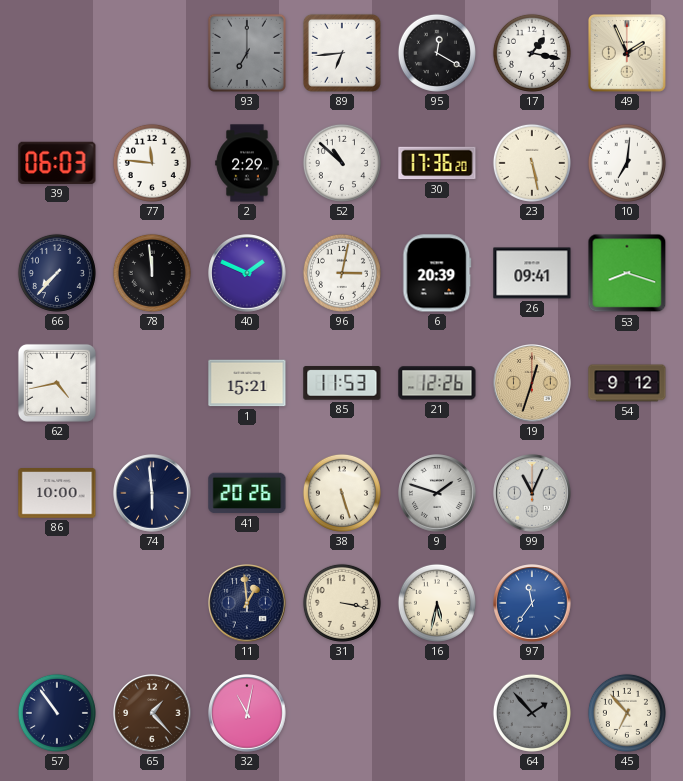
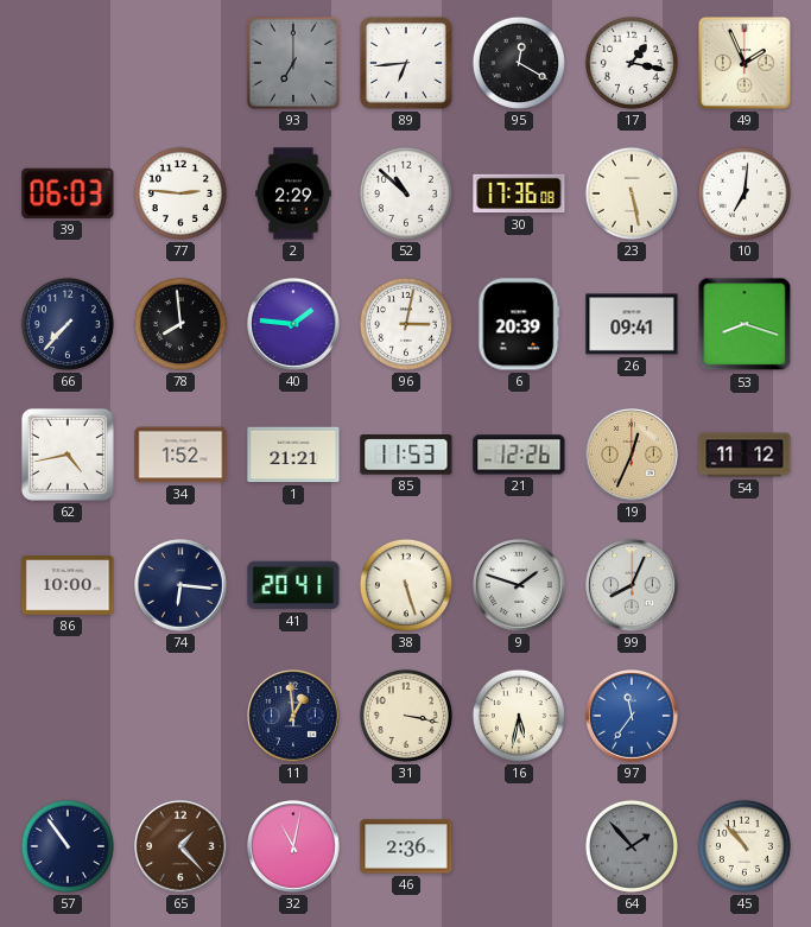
77: 11:46 -> 2:46 (180, 193)
30: 17:36:20 -> 17:36:08 (519, 193)
78: 11:59 -> 7:59 (180, 324)
40: 1:49 -> 1:46 (293, 324)
34: none -> 1:52 (180, 455)
1: 15:21 -> 21:21 (293, 455)
19: 12:33 -> 12:34 (632, 455)
54: 9:12 -> 11:12 (745, 455)
74: 5:59 -> 6:16 (180, 585)
41: 20:26 -> 20:41 (293, 585)
99: 11:04 -> 8:04 (632, 585)
46: none -> 2:36 (406, 846)
45: 6:53 -> 10:53 (745, 846)
